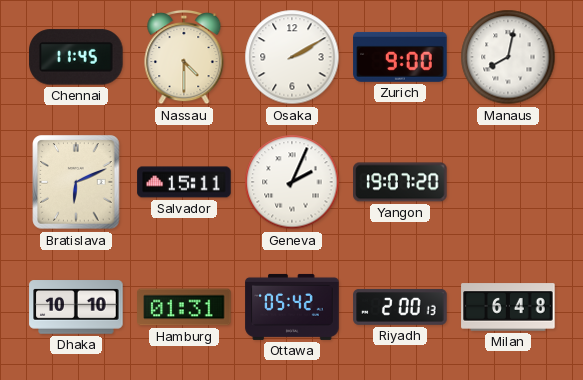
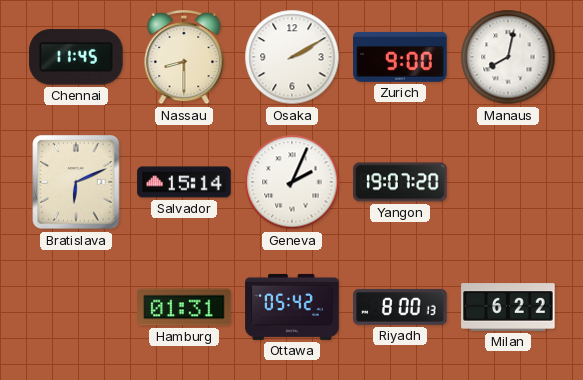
Nassau: 4:30 -> 8:30 (184, 57)
Salvador: 15:11 -> 15:14 (184, 182)
Dhaka: 10:10 -> none (76, 307)
Riyadh: 2:00 -> 8:00 (400, 307)
Milan: 6:48 -> 6:22 (508, 307)
